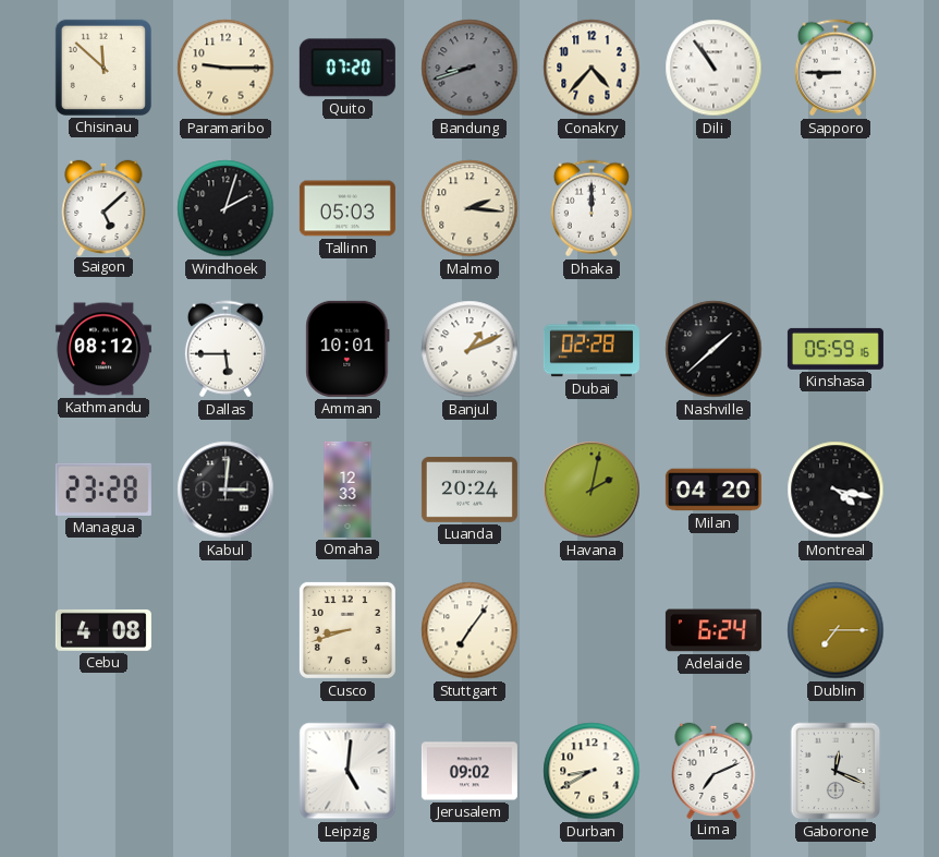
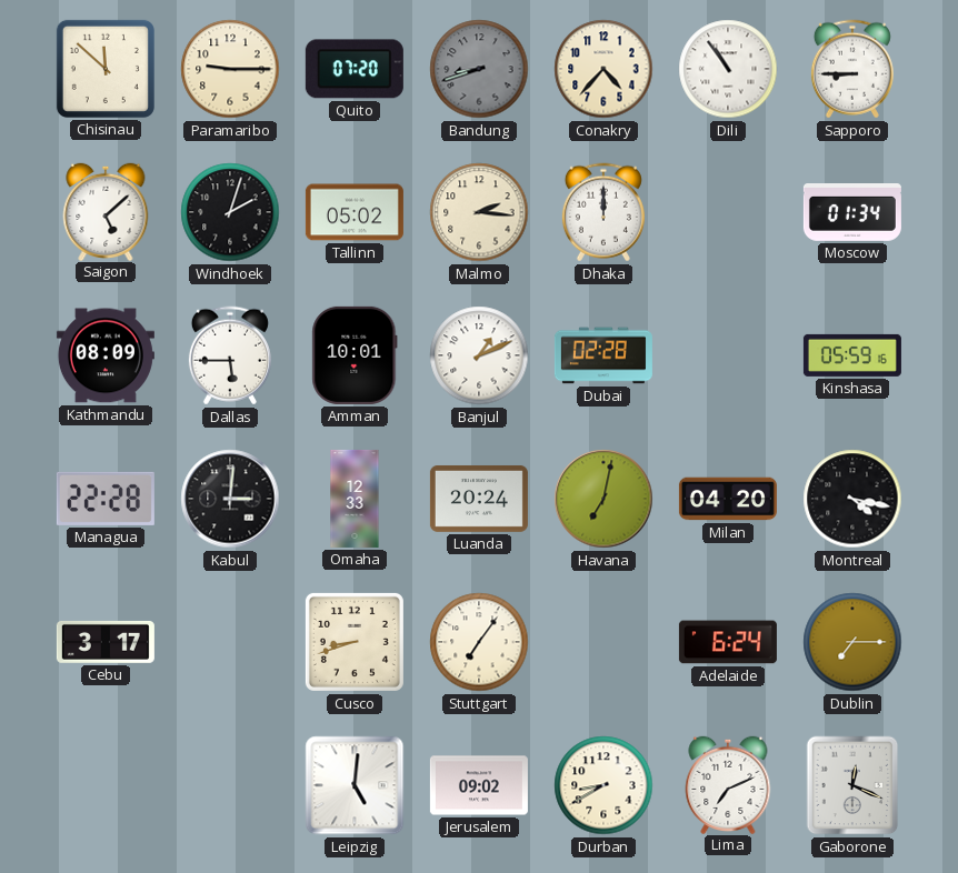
Tallinn: 05:03 -> 05:02 (355, 212)
Moscow: none -> 01:34 (852, 213)
Kathmandu: 08:12 -> 08:09 (106, 355)
Nashville: 1:38 -> none (714, 349)
Managua: 23:28 -> 22:28 (106, 499)
Havana: 2:02 -> 7:02 (603, 499)
Cebu: 4:08 -> 3:17 (106, 642)
